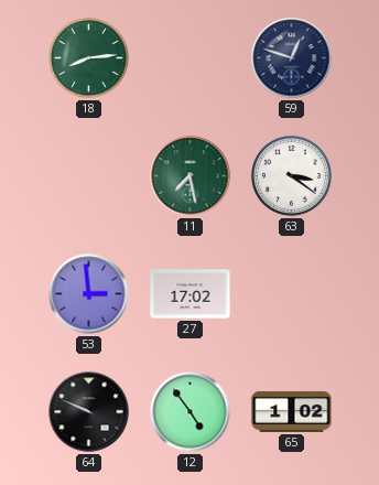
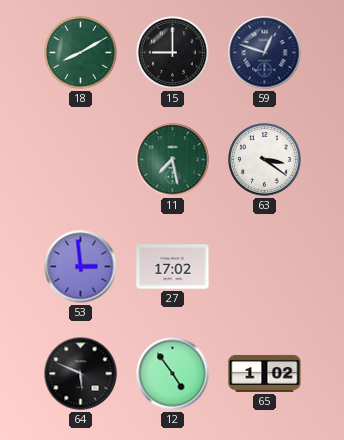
18: 8:14 -> 8:10 (81, 53)
15: none -> 9:00 (173, 53)
64: 9:49 -> 5:49 (81, 374)
